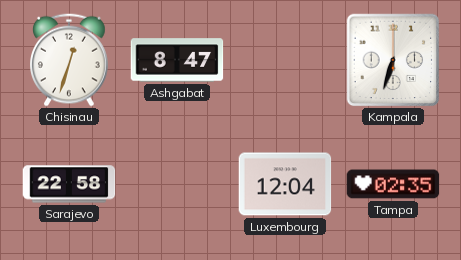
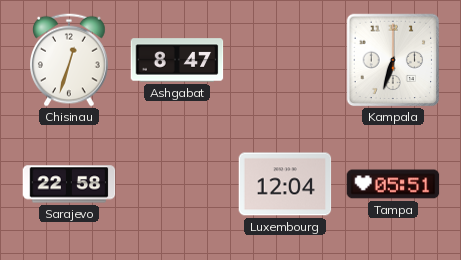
Tampa: 02:35 -> 05:51 (393, 184)
